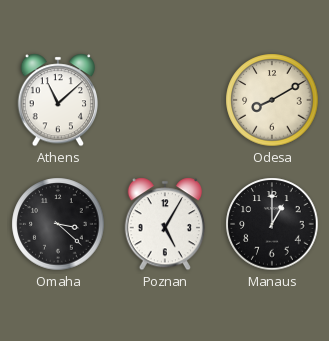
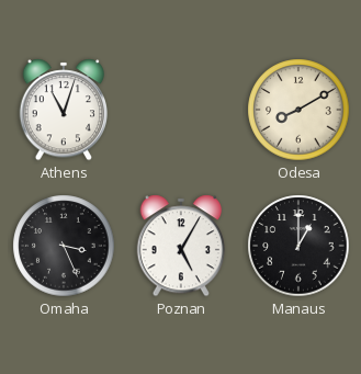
Athens: 11:08 -> 11:03 (63, 110)
Omaha: 3:22 -> 3:26 (64, 246)
